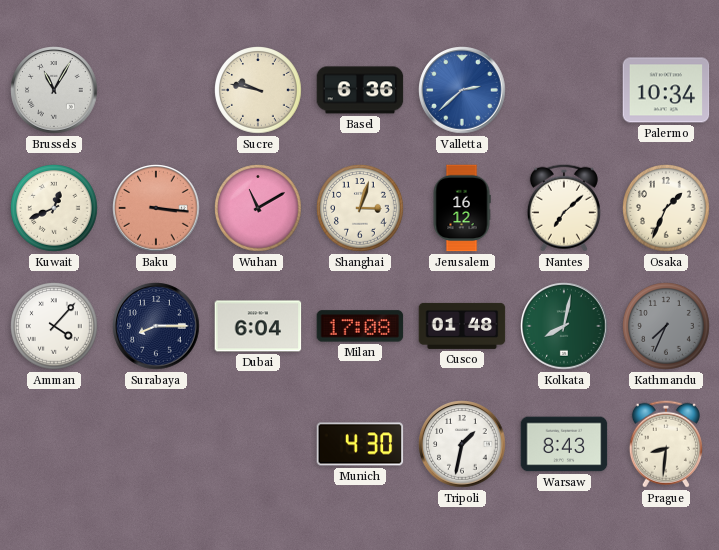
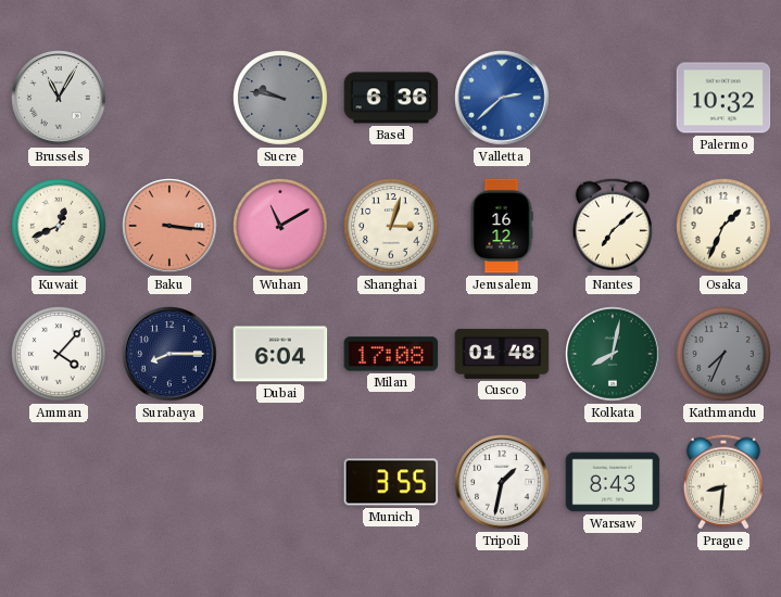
Sucre dial: cream -> grey (281, 98)
Palermo: 10:34 -> 10:32 (723, 98)
Munich: 4:30 -> 3:55 (391, 482)
